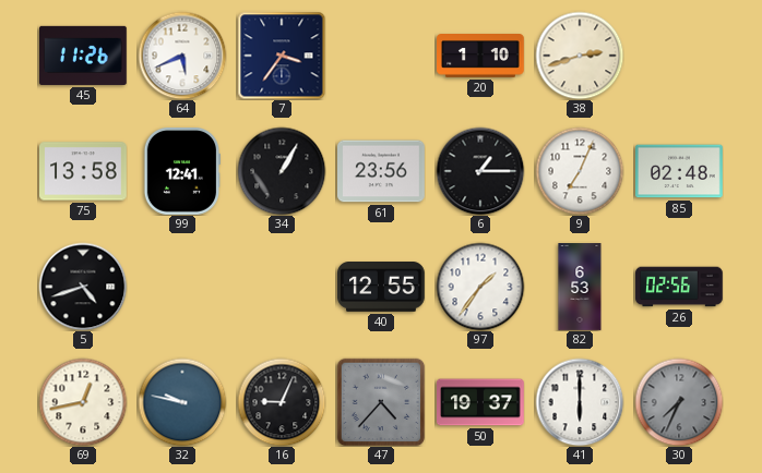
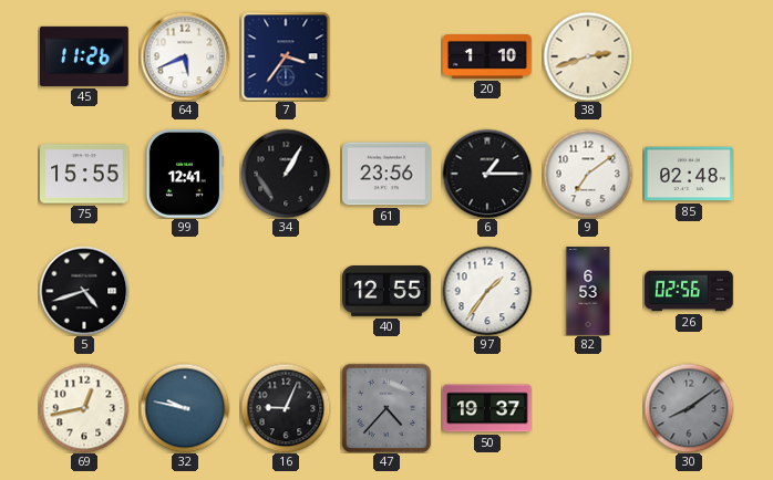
75: 13:58 -> 15:55 (84, 174)
9: 7:04 -> 7:09 (588, 174)
41: 6:00 -> none (580, 402)
30: 7:34 -> 8:09 (689, 408)
